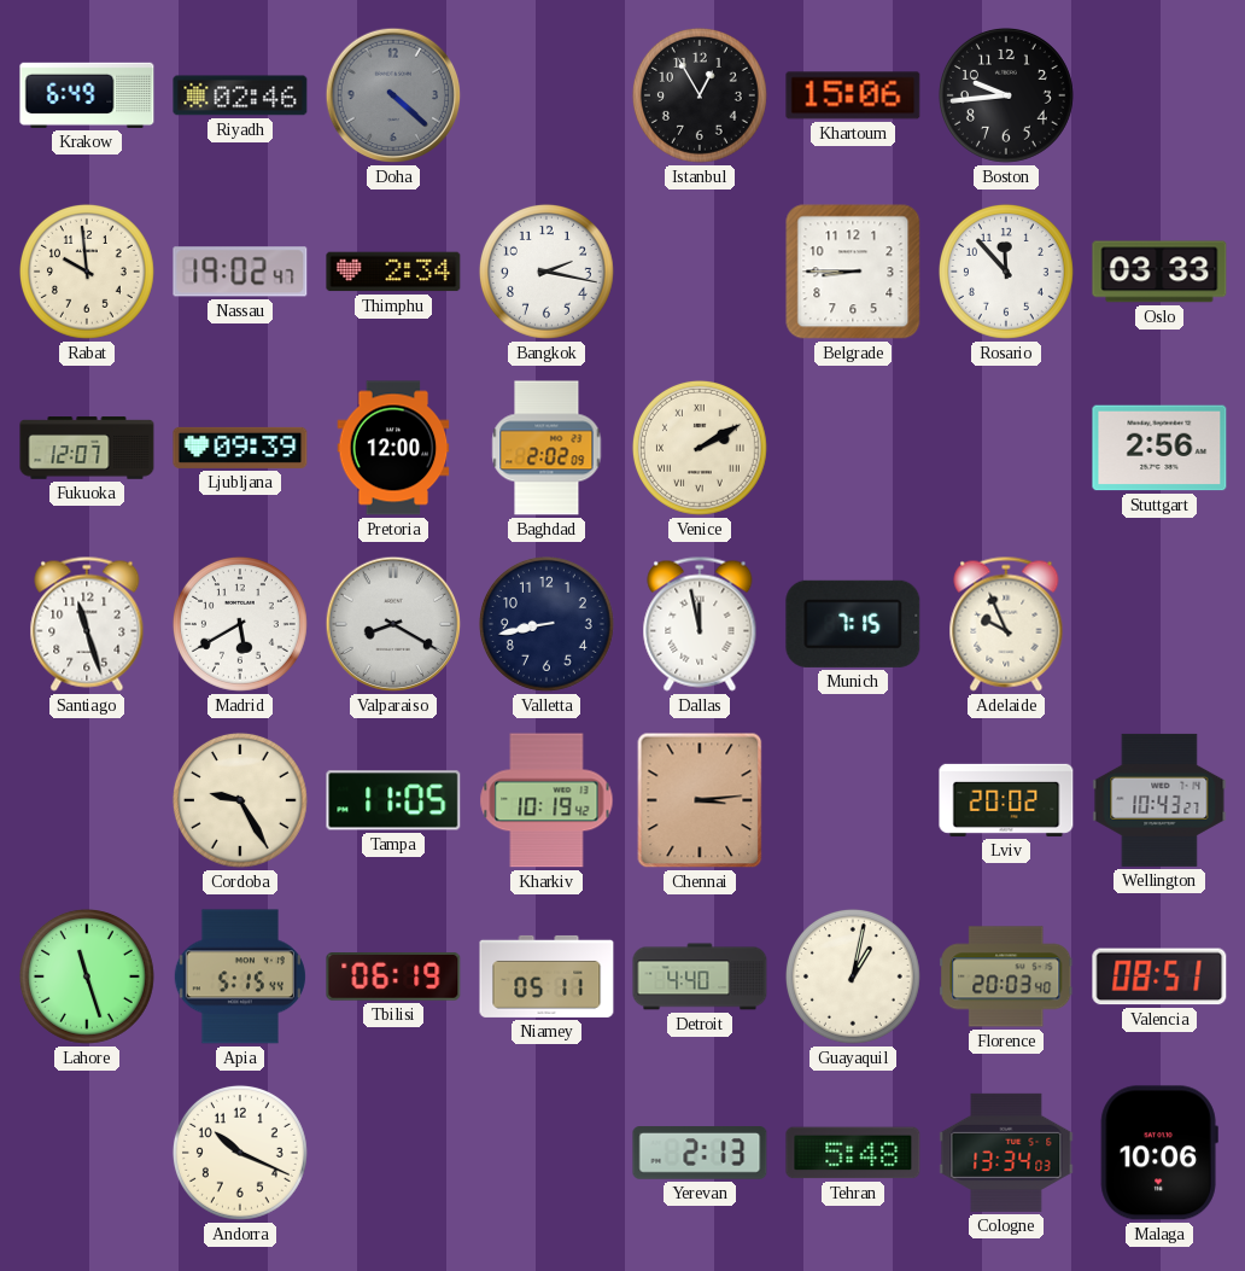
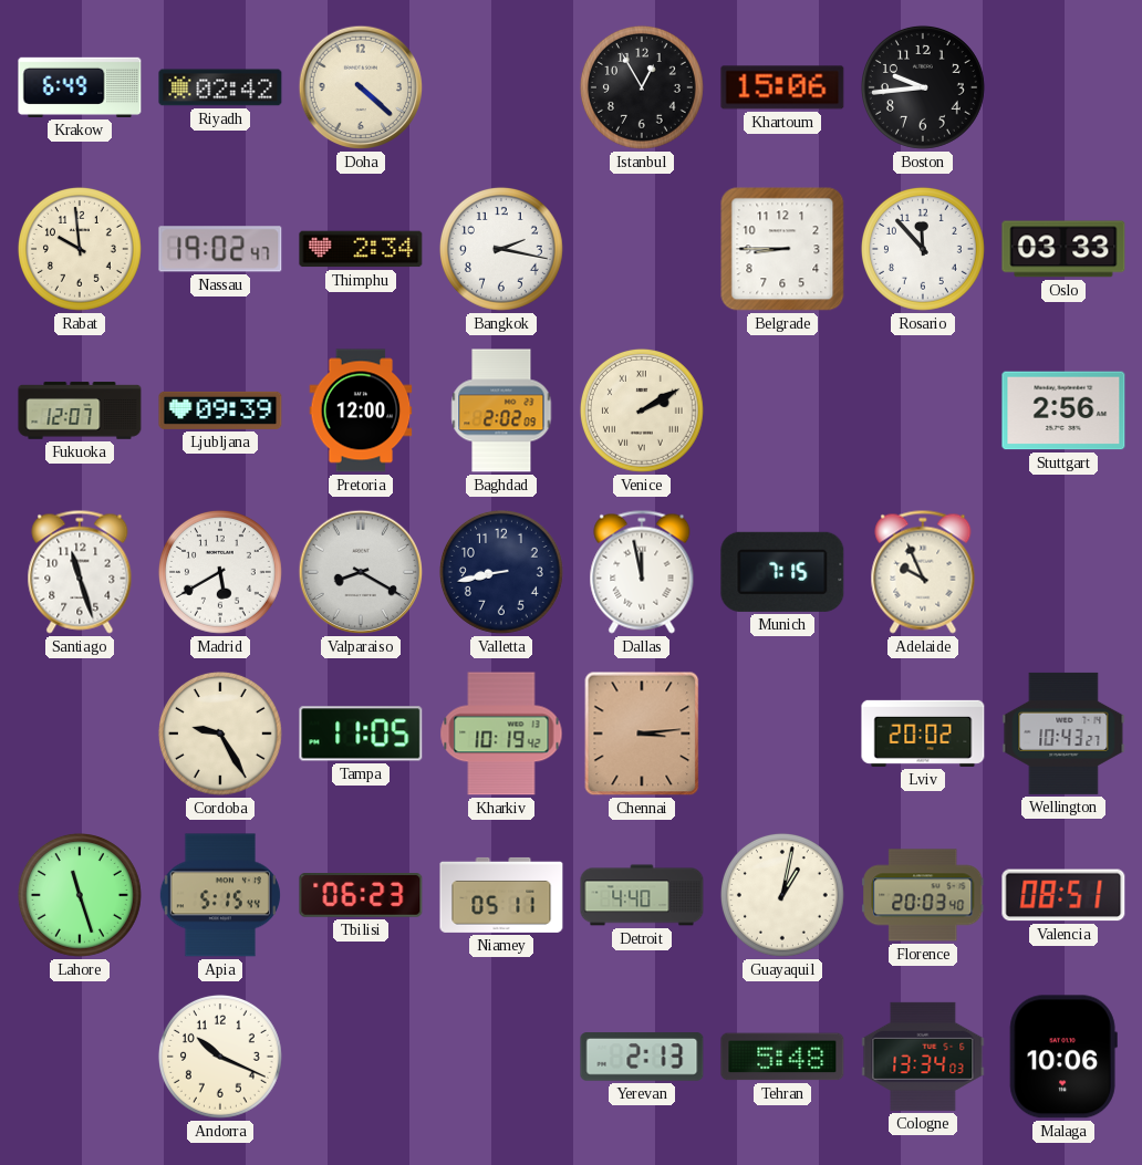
Riyadh: 02:46 -> 02:42 (220, 87)
Doha dial: grey -> cream (361, 87)
Tbilisi: 06:19 -> 06:23 (361, 896)
